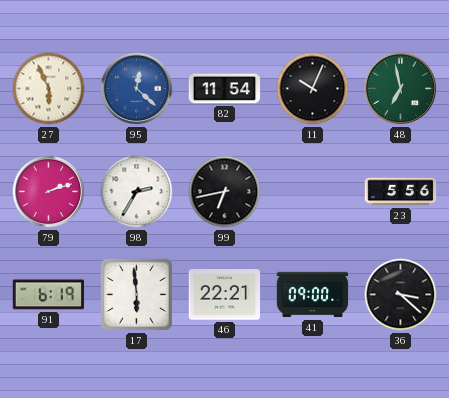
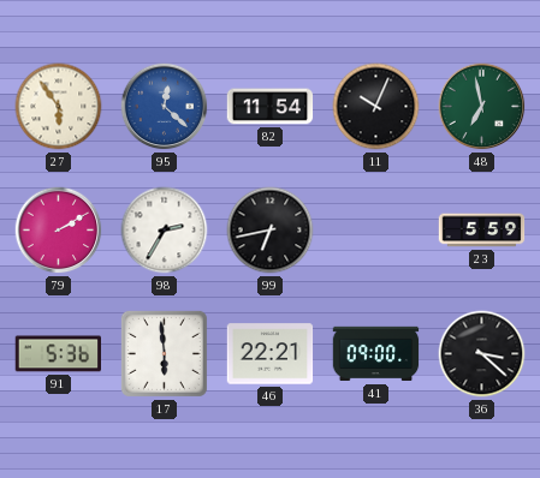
27: 5:56 -> 5:54 (59, 107)
79: 2:12 -> 2:10 (59, 231)
23: 5:56 -> 5:59 (482, 231)
91: 6:19 -> 5:36 (58, 354)
